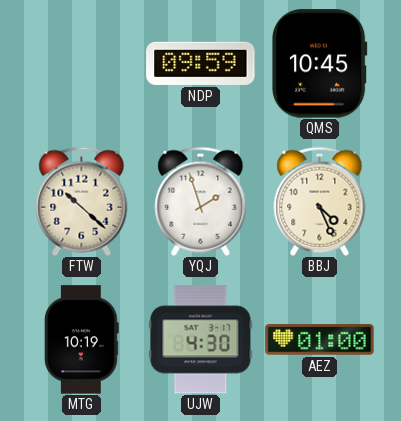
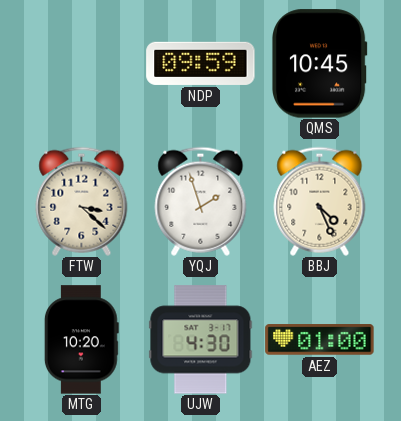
FTW: 10:22 -> 3:22 (82, 201)
MTG: 10:19 -> 10:20 (81, 340)
